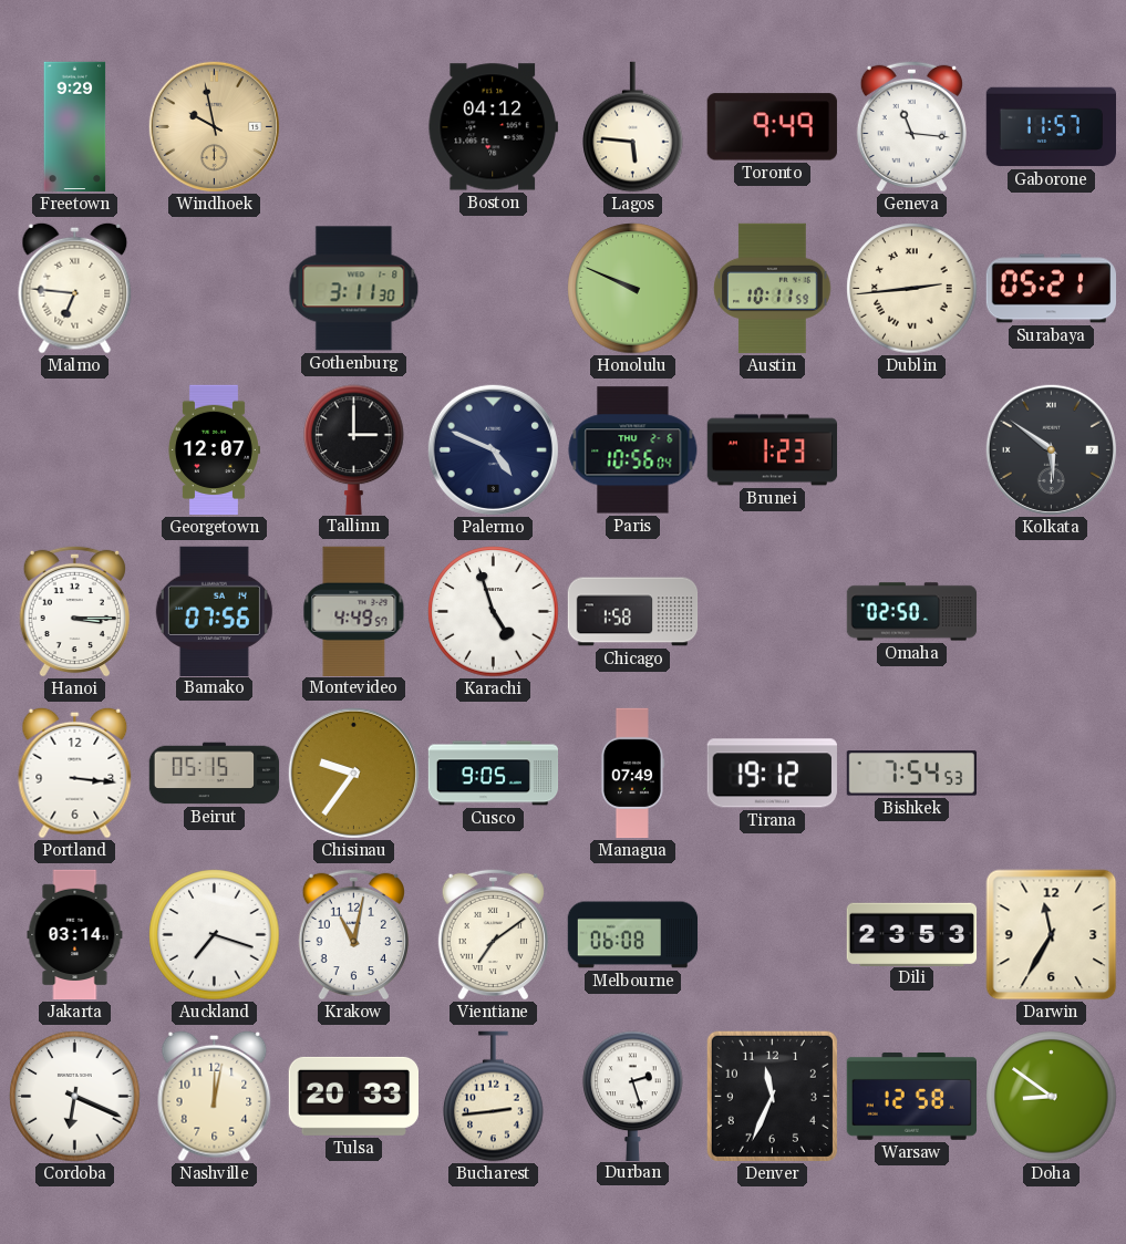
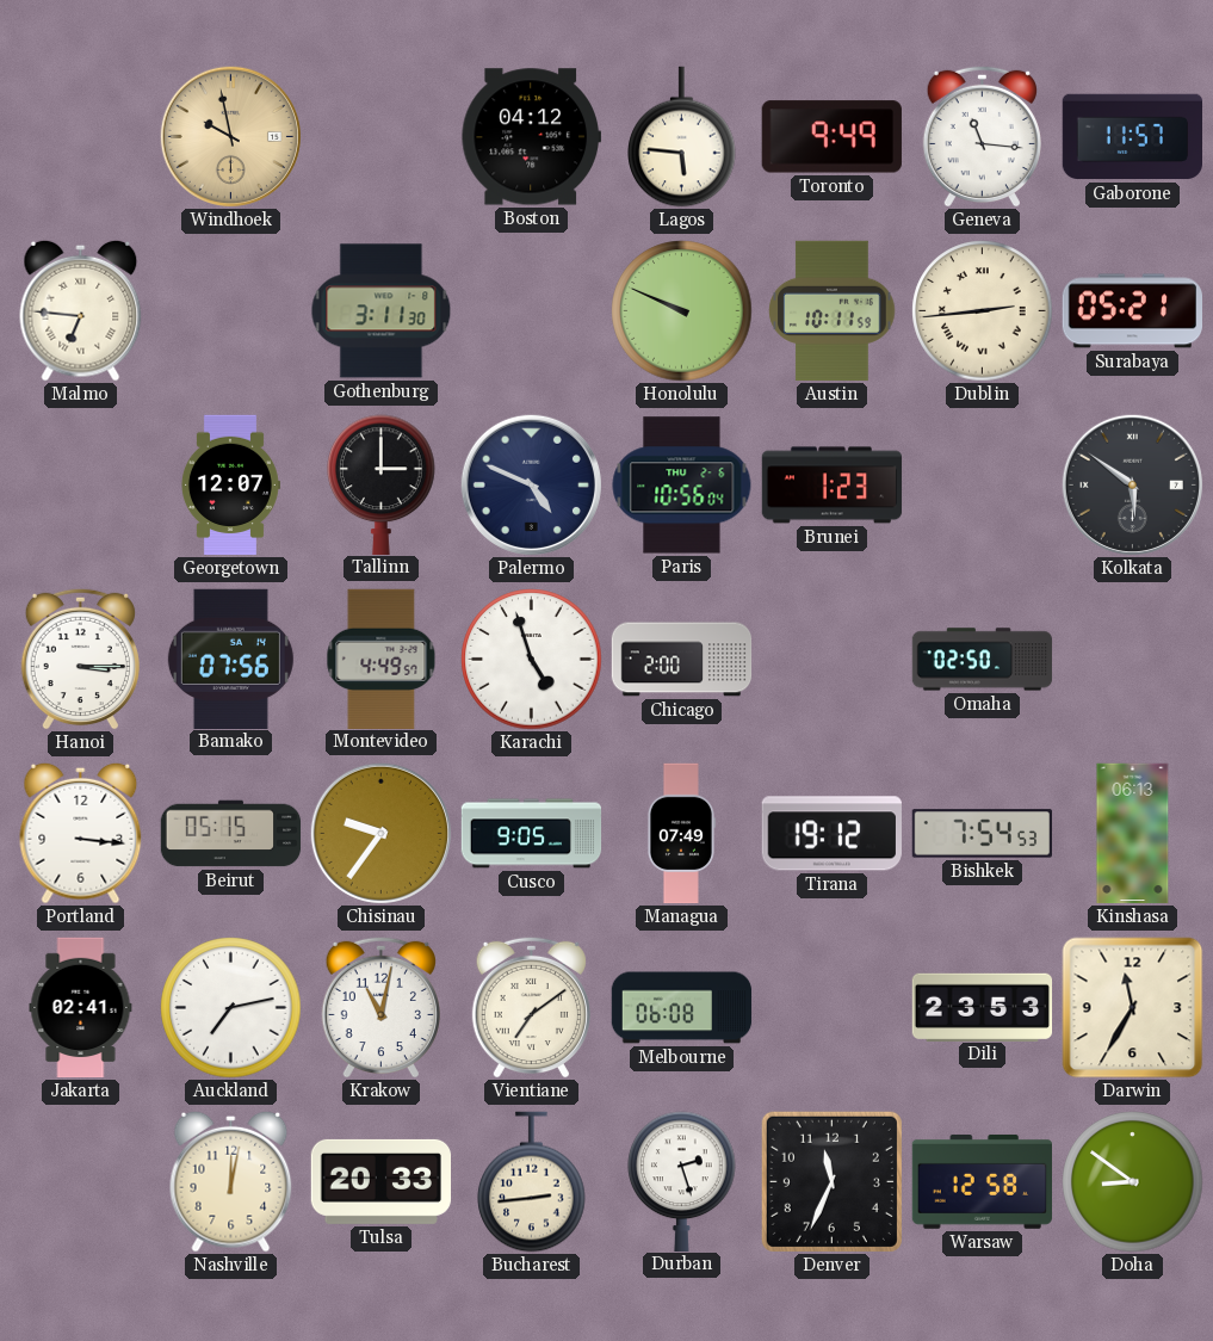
Freetown: 9:29 -> none (75, 127)
Chicago: 1:58 -> 2:00 (682, 660)
Kinshasa: none -> 06:13 (1133, 834)
Jakarta: 03:14 -> 02:41 (81, 1008)
Auckland: 7:18 -> 7:13 (231, 1008)
Cordoba: 6:19 -> none (75, 1097)
